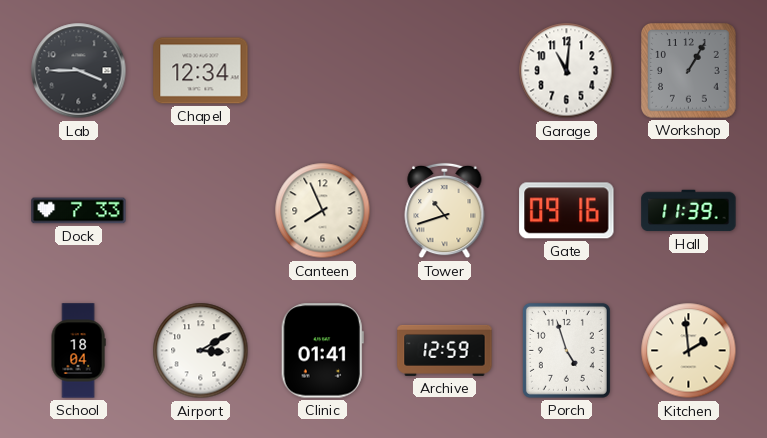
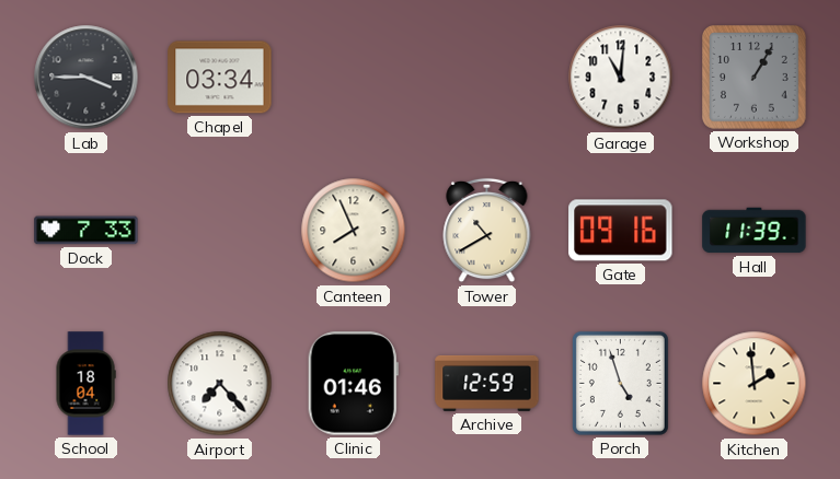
Chapel: 12:34 -> 03:34 (220, 78)
Tower: 10:42 -> 10:40 (487, 231)
Airport: 3:10 -> 7:23 (220, 384)
Clinic: 01:41 -> 01:46 (353, 384)
